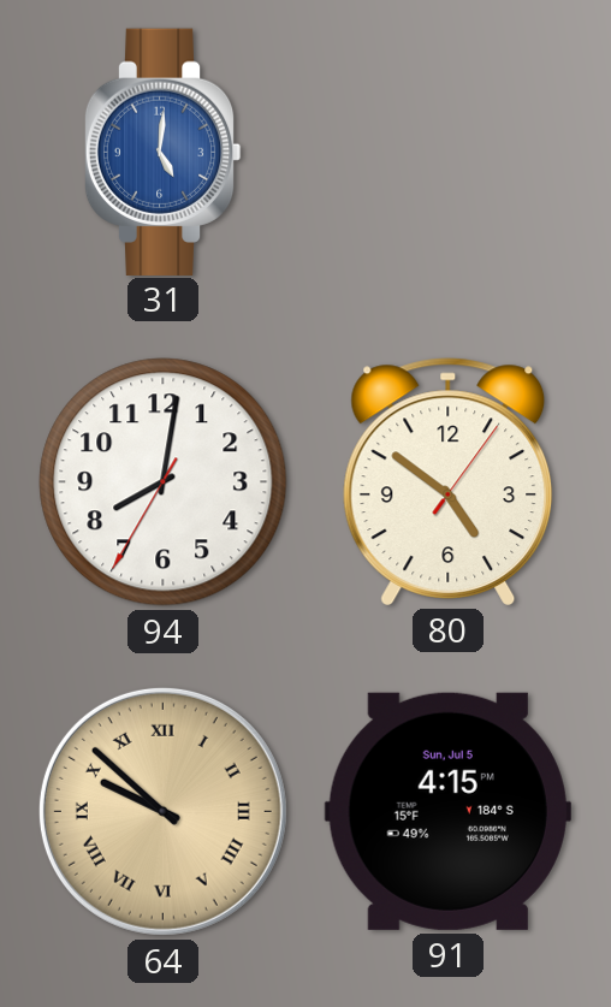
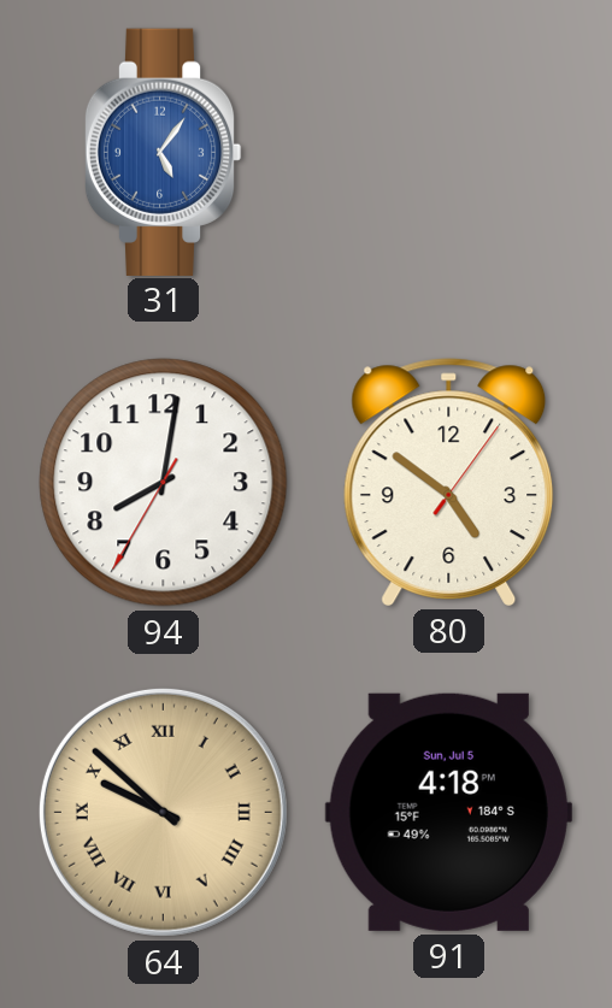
31: 5:01 -> 5:06 (163, 152)
91: 4:15 -> 4:18 (448, 812)
